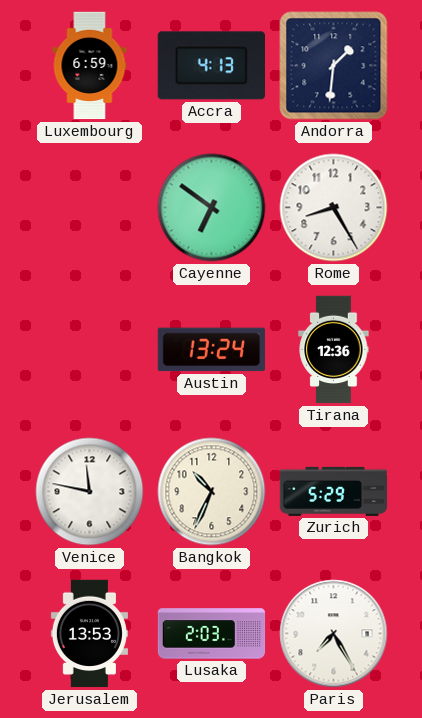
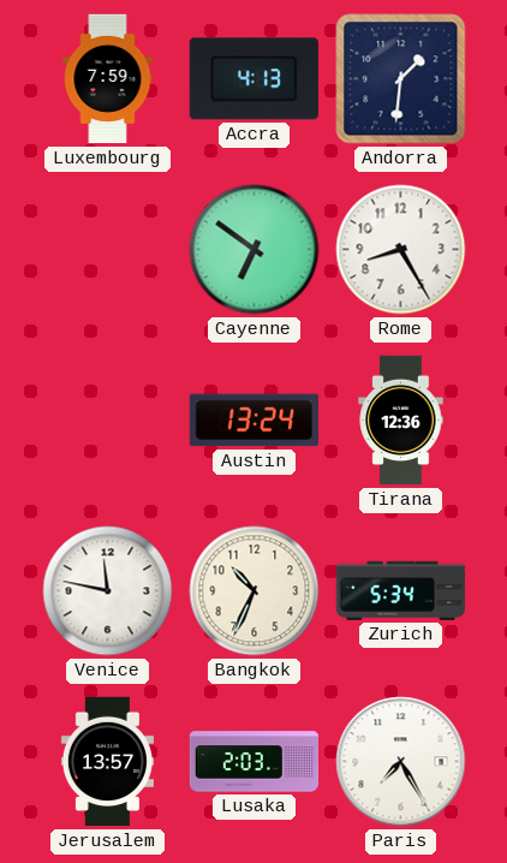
Luxembourg: 6:59 -> 7:59 (108, 79)
Zurich: 5:29 -> 5:34 (401, 590)
Jerusalem: 13:53 -> 13:57 (107, 762)
